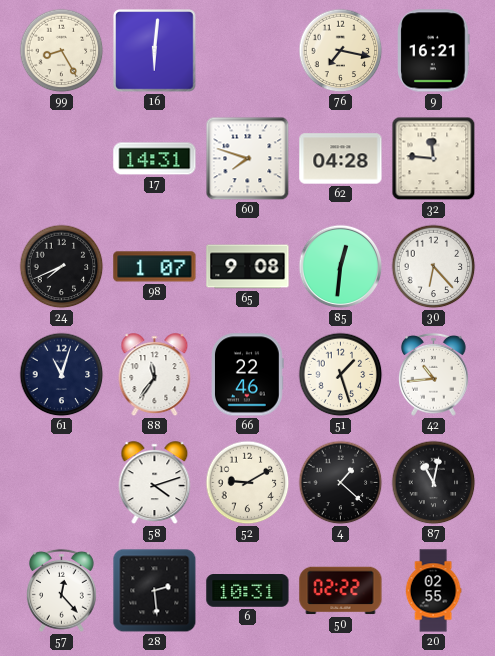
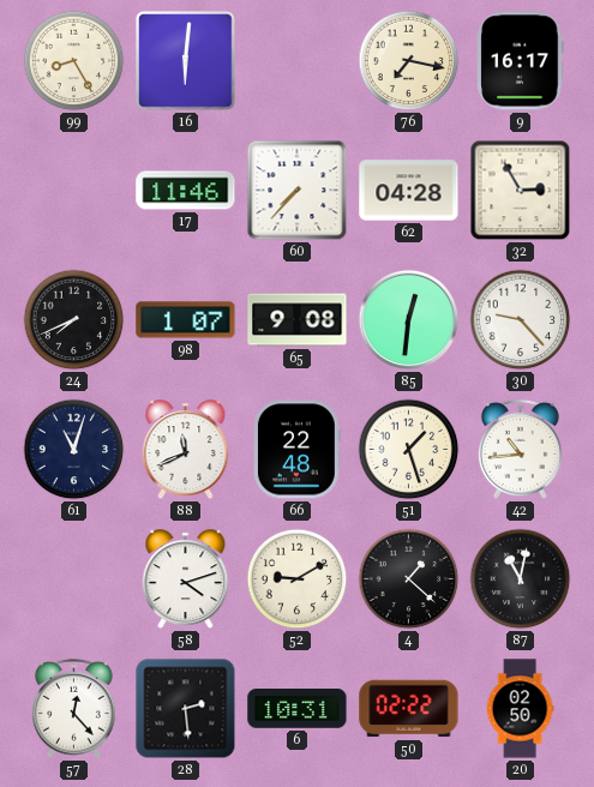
9: 16:21 -> 16:17 (521, 61)
17: 14:31 -> 11:46 (186, 191)
60: 7:48 -> 7:37 (298, 191)
32: 11:46 -> 2:55 (521, 191)
30: 6:23 -> 9:23 (521, 320)
88: 11:36 -> 11:41 (186, 450)
66: 22:46 -> 22:48 (298, 450)
20: 02:55 -> 02:50 (520, 709)
